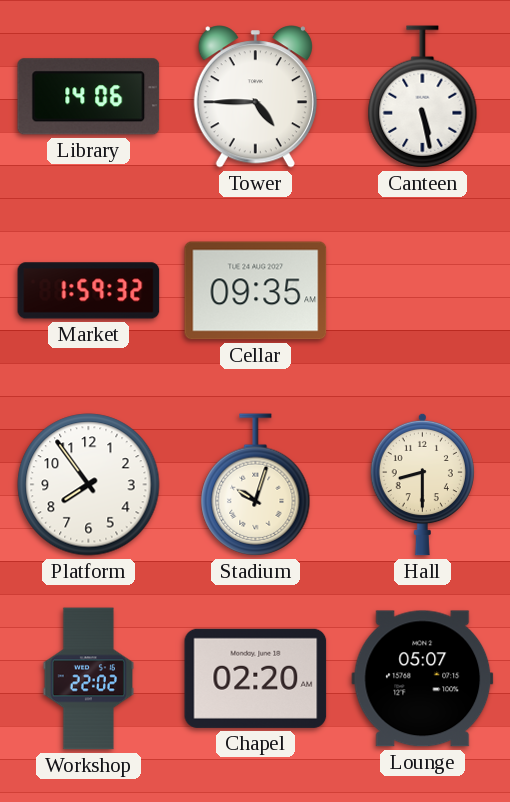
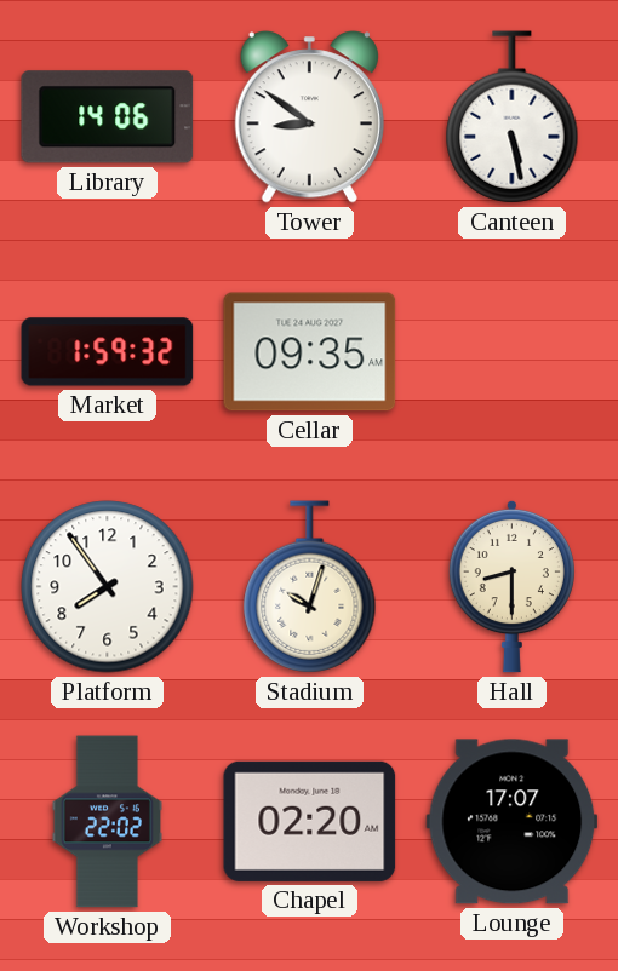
Tower: 4:45 -> 8:51 (309, 117)
Lounge: 05:07 -> 17:07 (513, 822)
